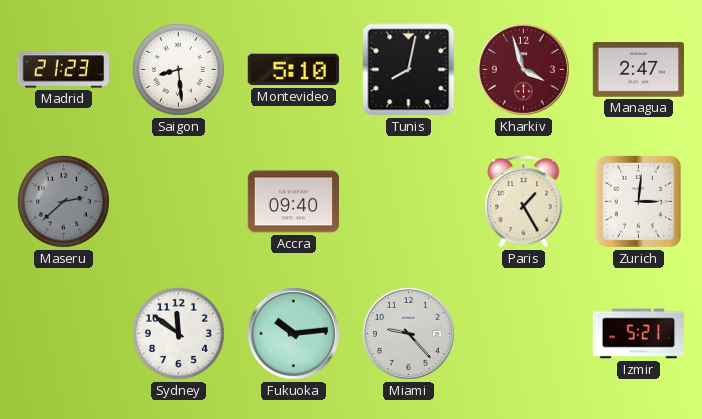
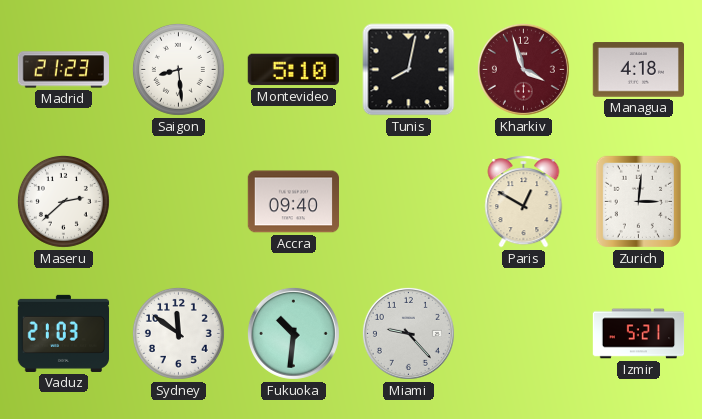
Managua: 2:47 -> 4:18 (638, 70)
Maseru dial: grey -> white (63, 201)
Paris: 1:25 -> 12:50 (524, 202)
Vaduz: none -> 21:03 (64, 333)
Fukuoka: 10:14 -> 10:31 (293, 333)
